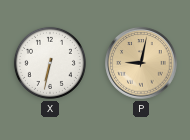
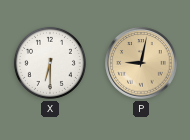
X: 6:32 -> 6:30 (50, 63)
